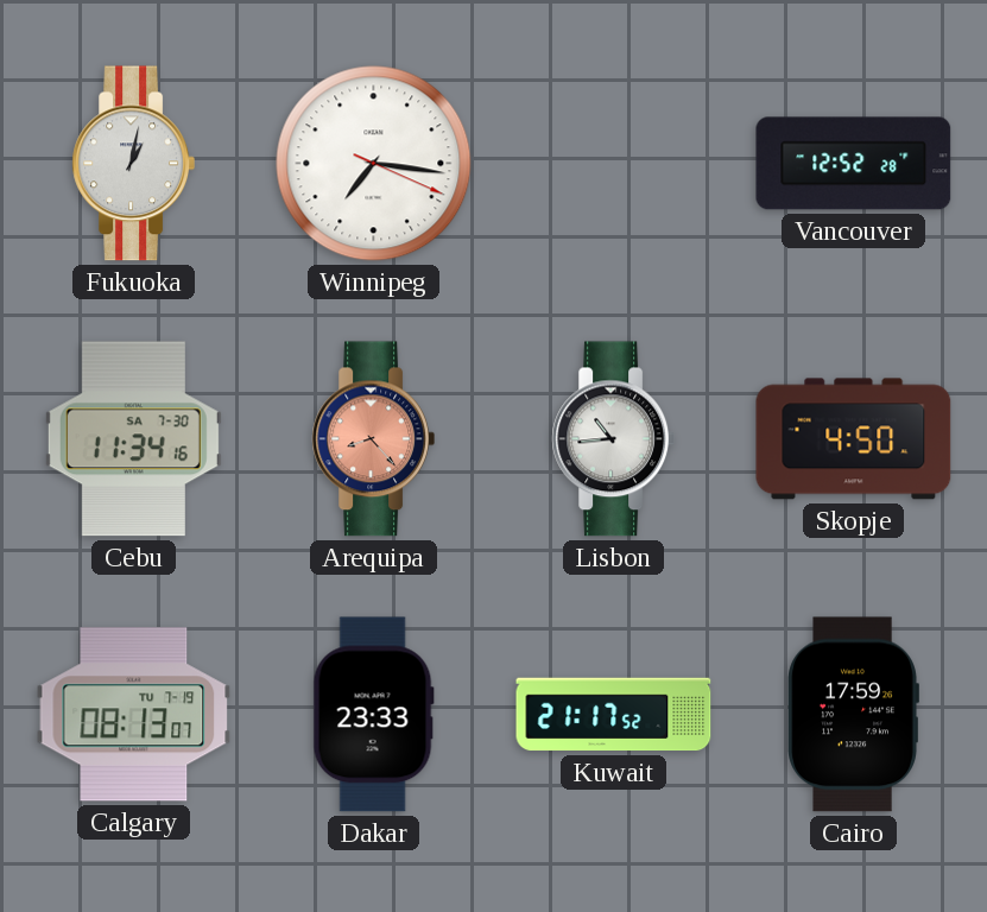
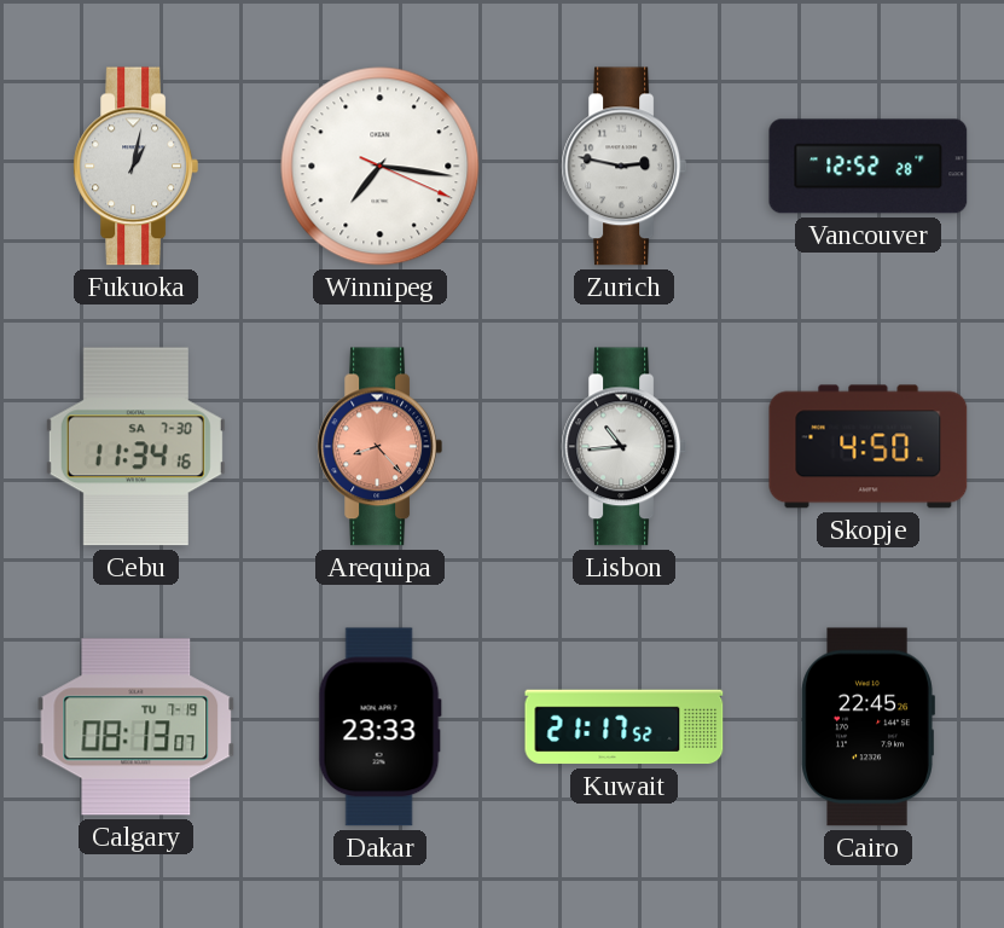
Zurich: none -> 2:47 (623, 167)
Cairo: 17:59 -> 22:45 (867, 727)
